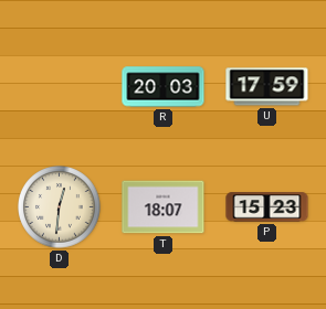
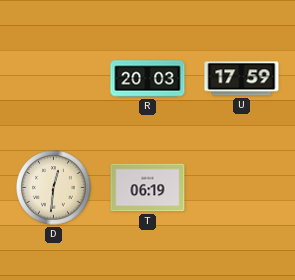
T: 18:07 -> 06:19 (148, 188)
P: 15:23 -> none (267, 207)
